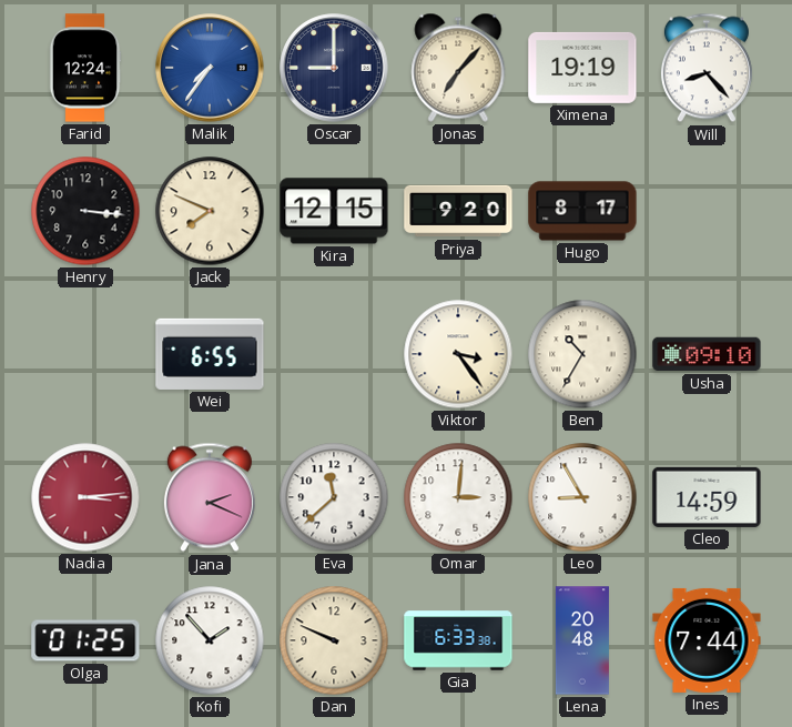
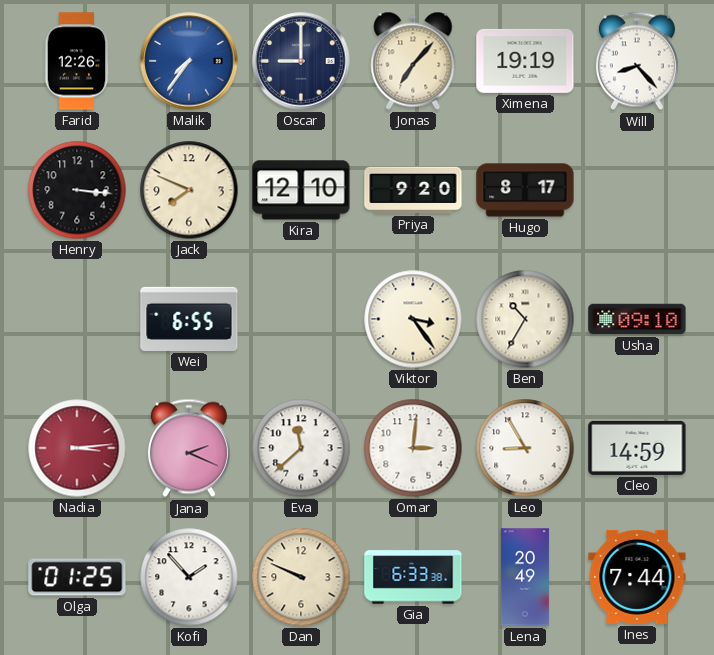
Farid: 12:24 -> 12:26 (77, 61)
Kira: 12:15 -> 12:10 (301, 190)
Lena: 20:48 -> 20:49 (525, 577)
